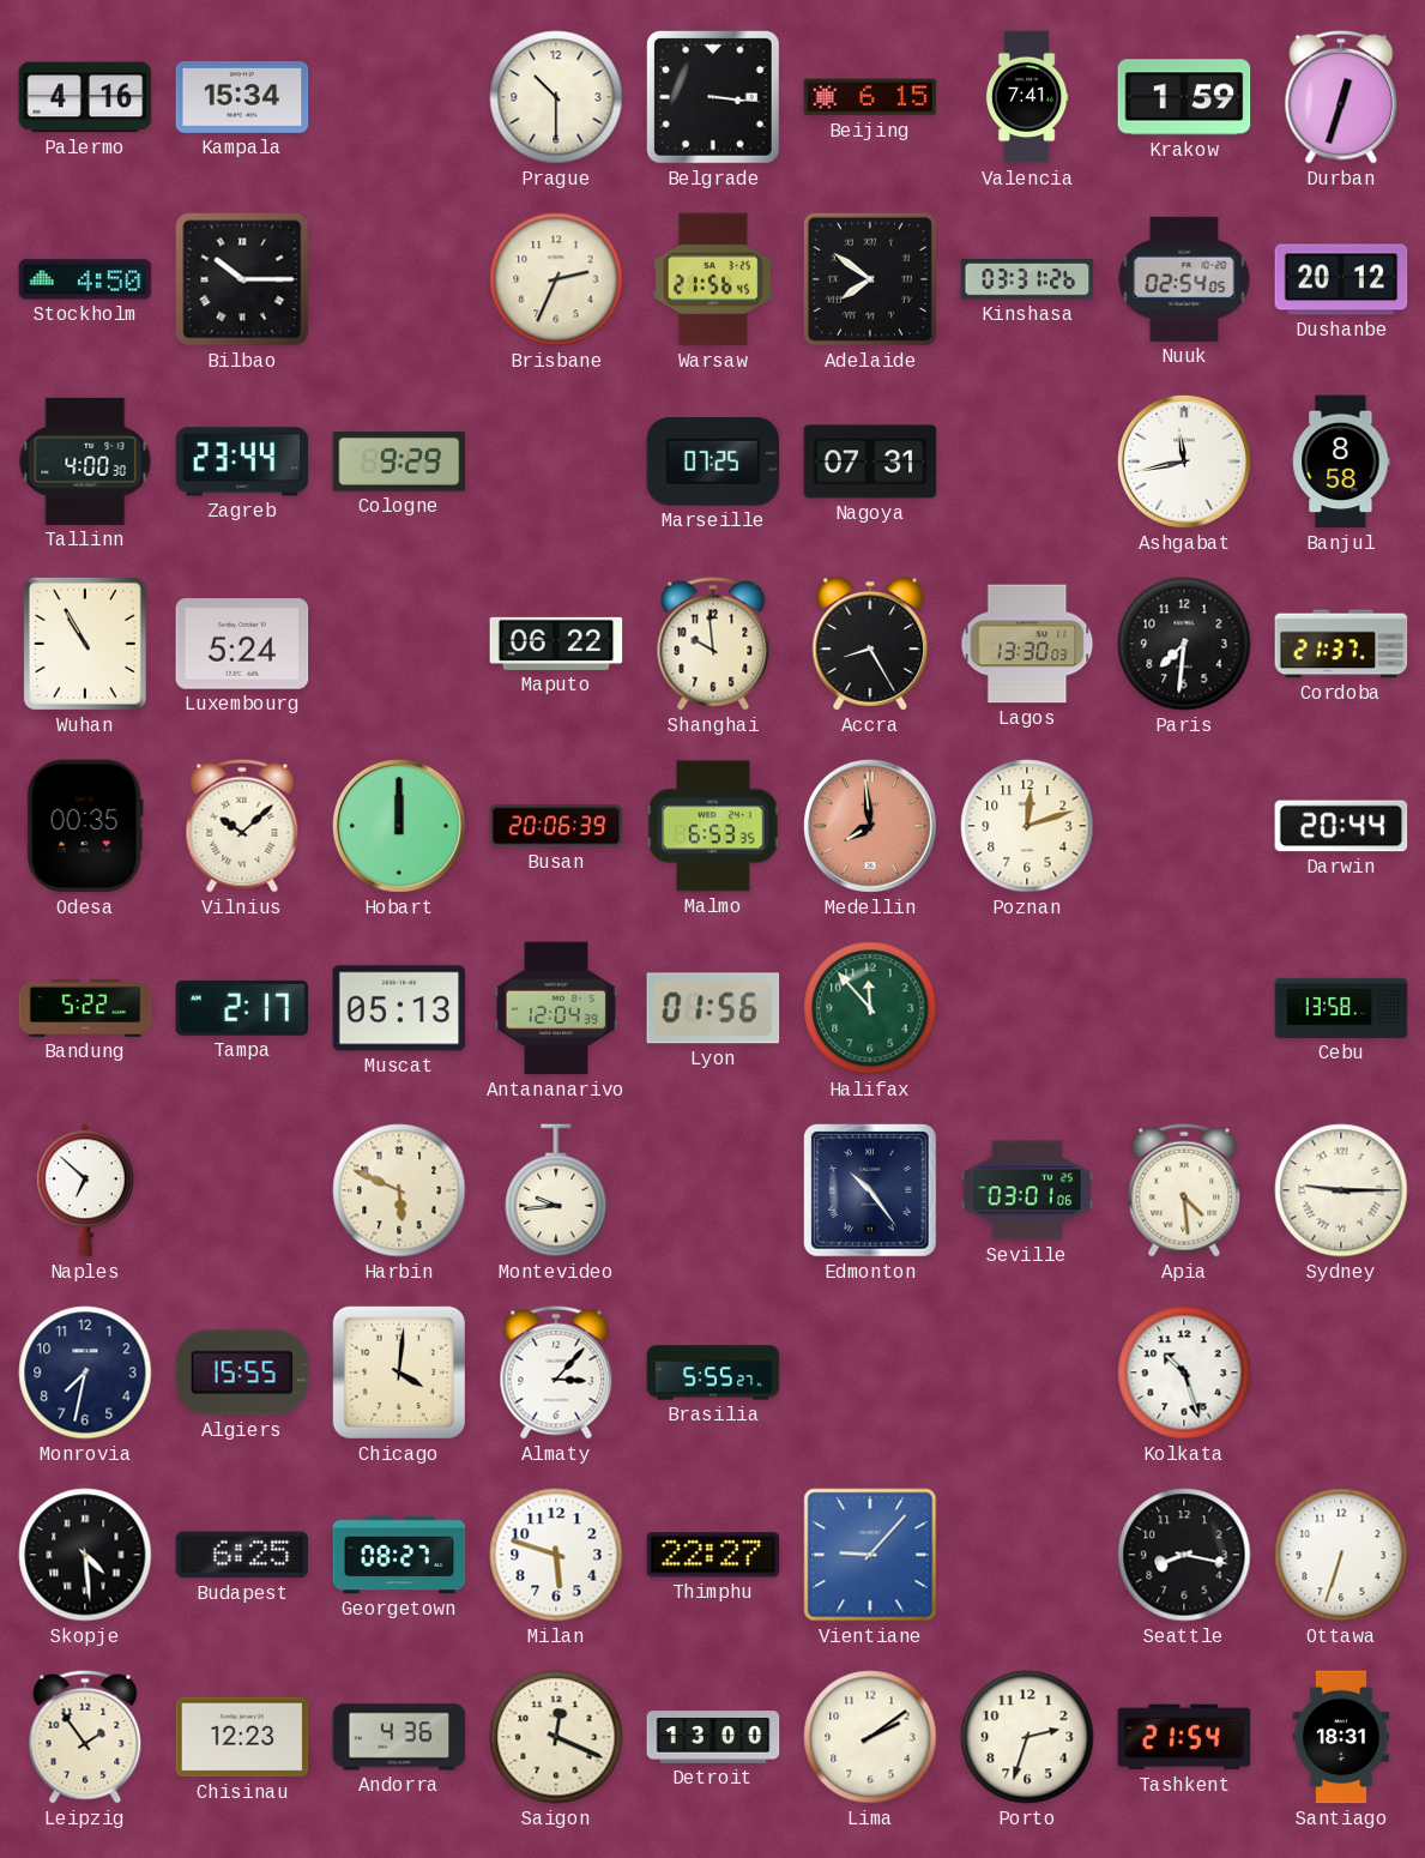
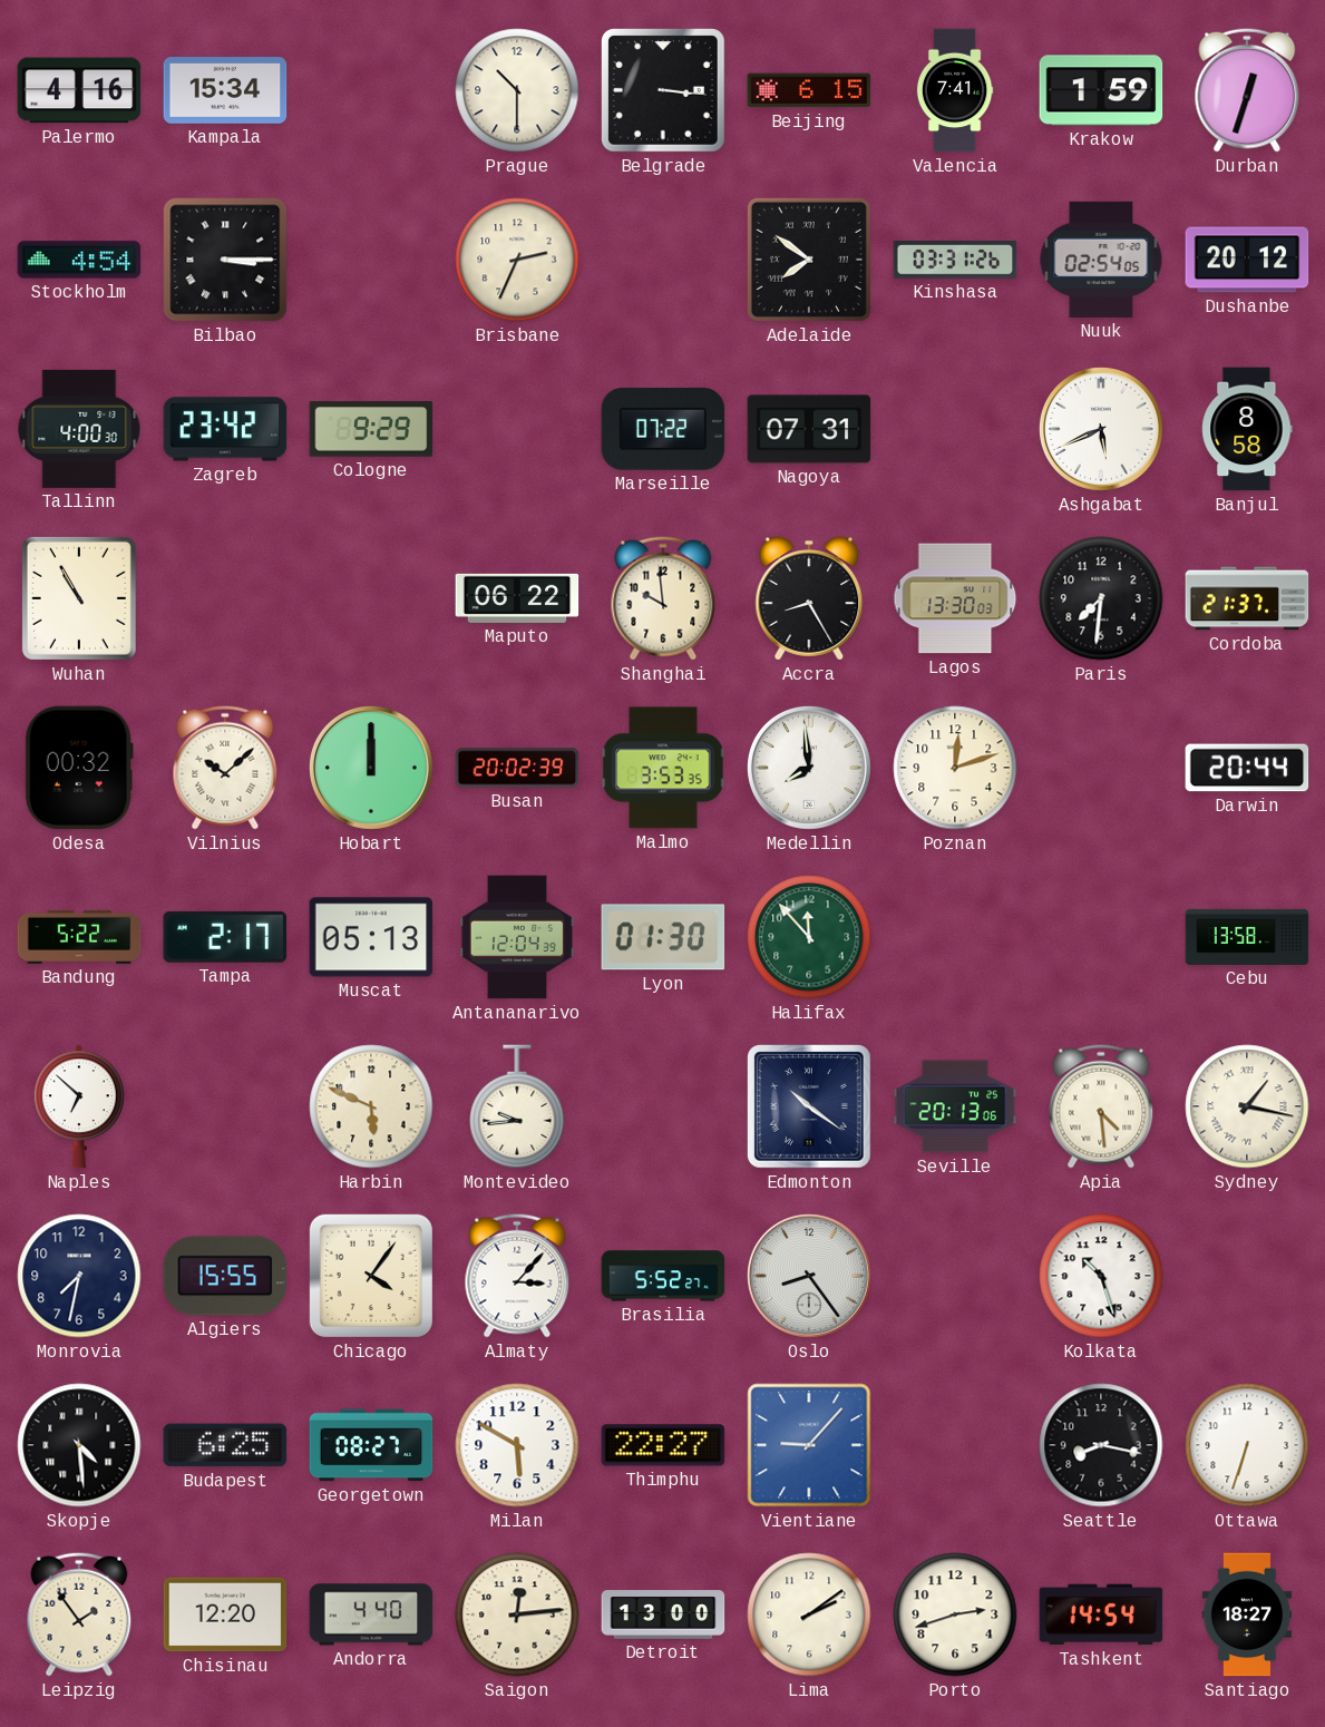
Stockholm: 4:50 -> 4:54 (79, 260)
Bilbao: 10:15 -> 3:15 (225, 260)
Warsaw: 21:56 -> none (714, 279)
Zagreb: 23:44 -> 23:42 (225, 429)
Marseille: 07:25 -> 07:22 (663, 429)
Ashgabat: 11:43 -> 5:41 (1101, 429)
Luxembourg: 5:24 -> none (242, 644)
Odesa: 00:35 -> 00:32 (79, 768)
Busan: 20:06 -> 20:02 (517, 768)
Malmo: 6:53 -> 3:53 (663, 768)
Medellin dial: salmon -> white (809, 768)
Lyon: 01:56 -> 01:30 (663, 937)
Edmonton: 10:24 -> 10:21 (810, 1108)
Seville: 03:01 -> 20:13 (955, 1106)
Sydney: 9:15 -> 1:17 (1247, 1106)
Chicago: 4:01 -> 4:06 (371, 1276)
Brasilia: 5:55 -> 5:52 (663, 1276)
Oslo: none -> 8:24 (809, 1276)
Milan: 5:48 -> 5:50 (517, 1445)
Chisinau: 12:23 -> 12:20 (225, 1614)
Andorra: 4:36 -> 4:40 (371, 1614)
Saigon: 12:19 -> 12:14 (517, 1614)
Porto: 2:33 -> 2:42 (955, 1614)
Tashkent: 21:54 -> 14:54 (1101, 1614)
Santiago: 18:31 -> 18:27 (1247, 1614)
